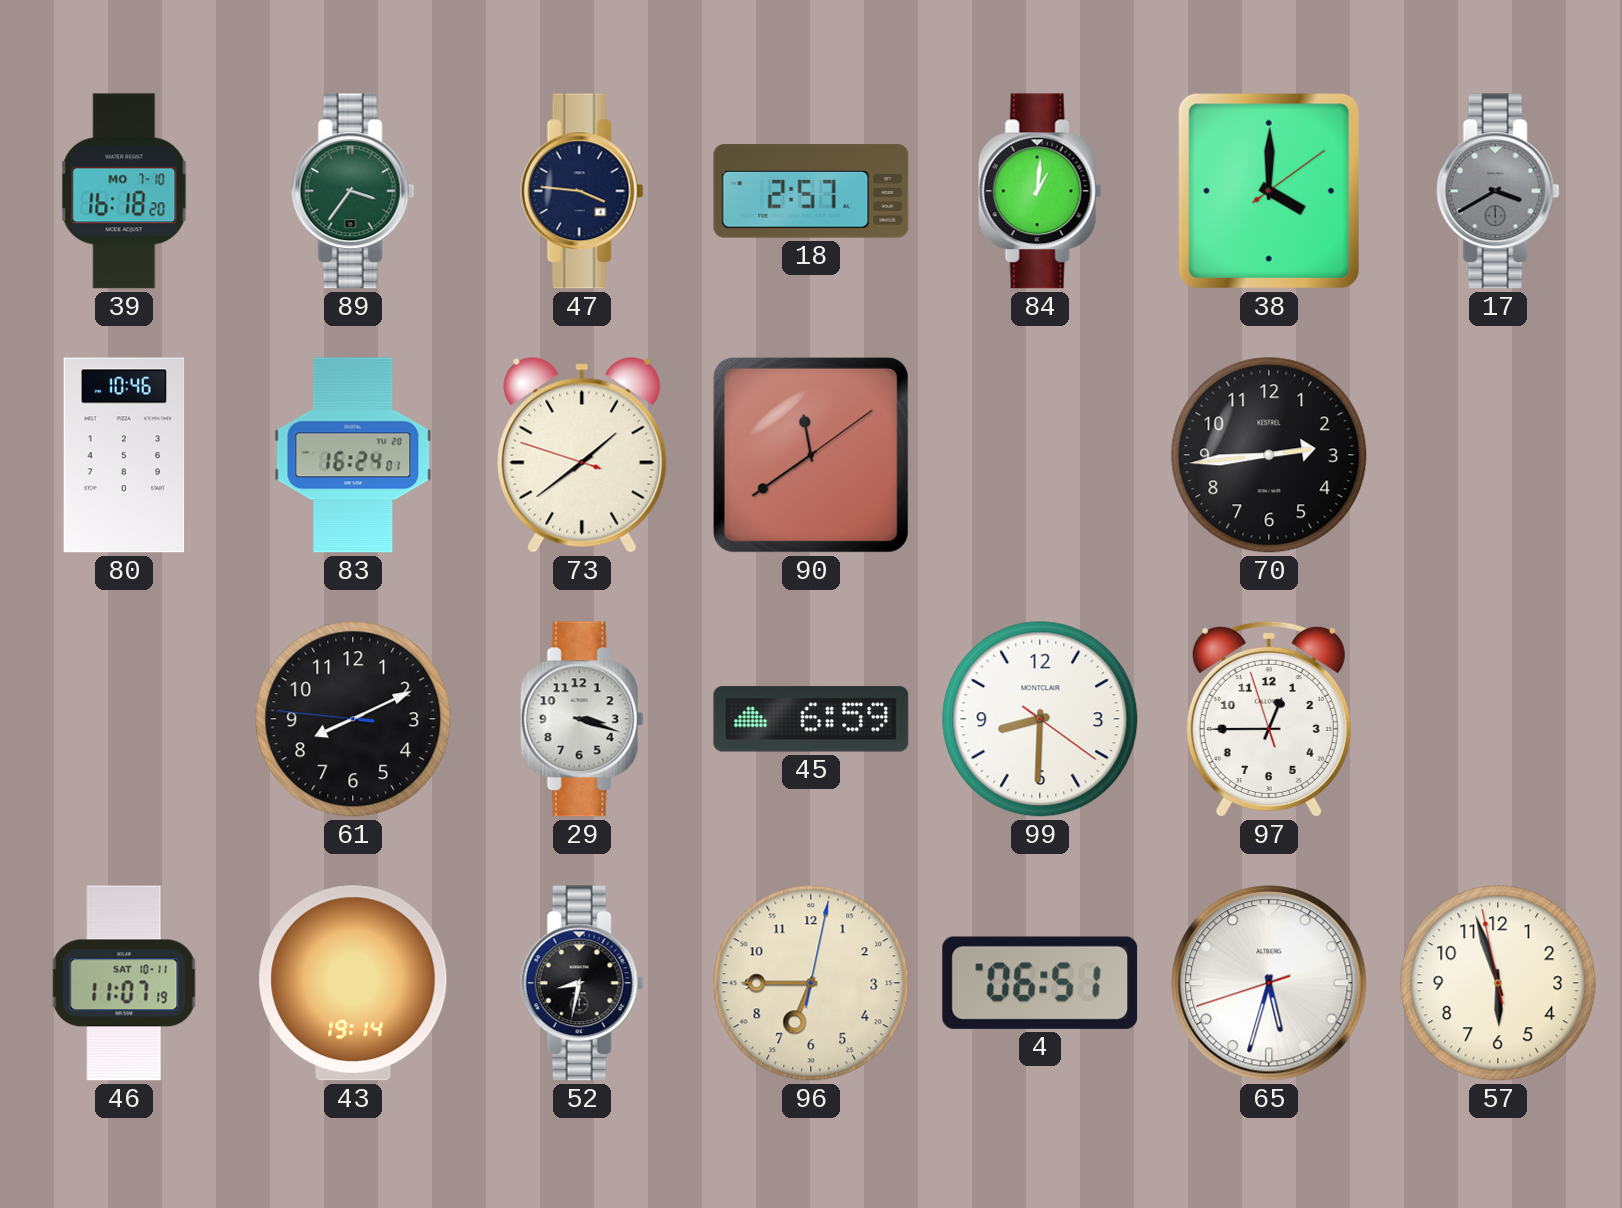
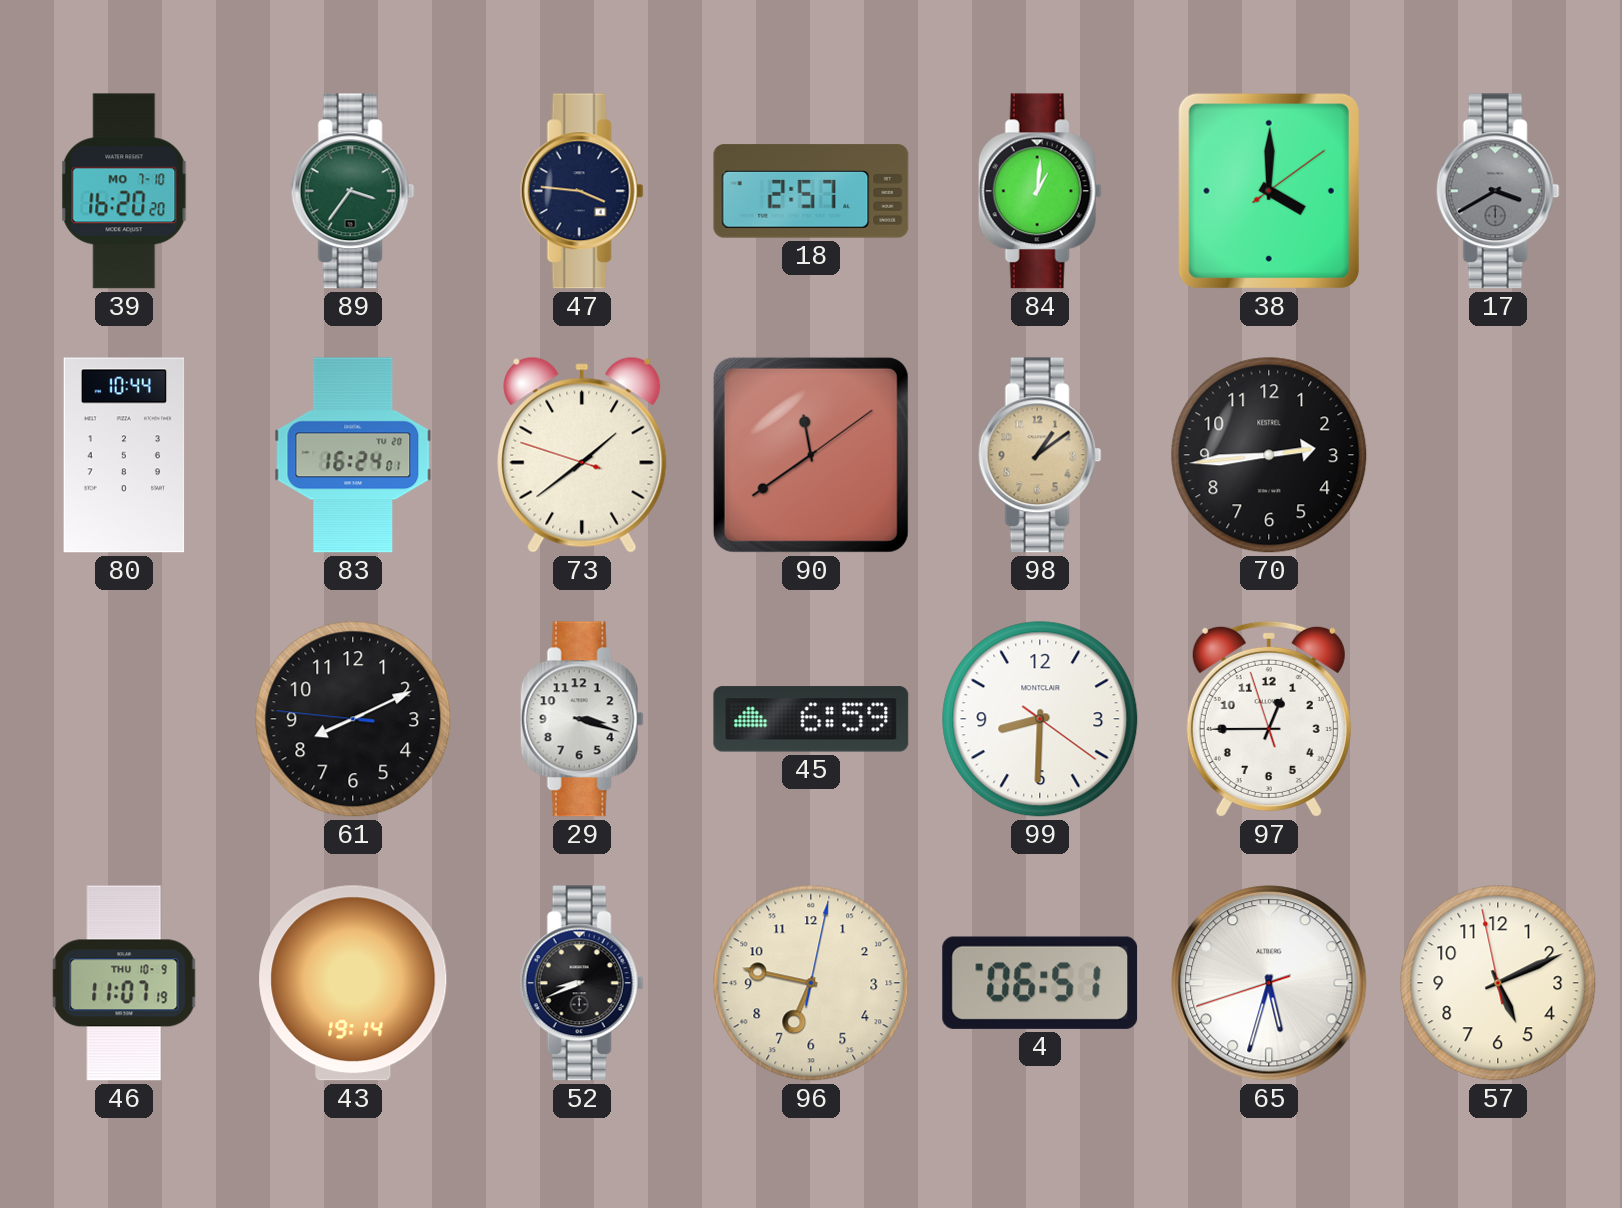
39: 16:18 -> 16:20 (124, 191)
80: 10:46 -> 10:44 (124, 455)
98: none -> 1:09 (1040, 455)
46 date: SAT 10-11 -> THU 10-9 (124, 983)
52: 8:32 -> 8:41 (582, 983)
96: 6:45 -> 6:47 (811, 983)
57: 5:56 -> 5:10 (1498, 983)
